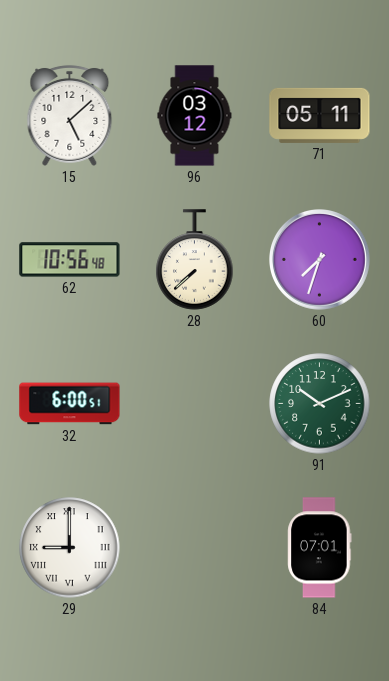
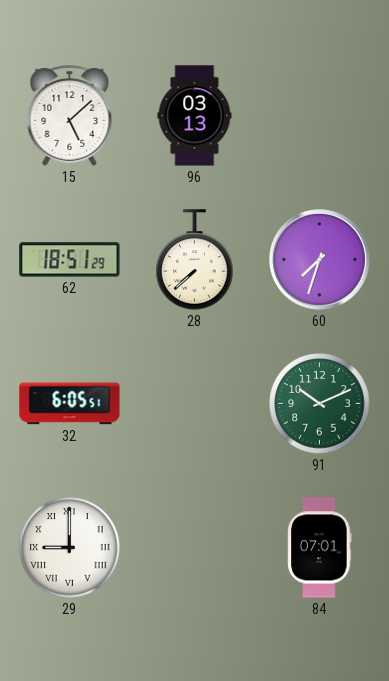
96: 03:12 -> 03:13 (195, 116)
71: 05:11 -> none (320, 115)
62: 10:56 -> 18:51 (70, 260)
32: 6:00 -> 6:05 (70, 404)
